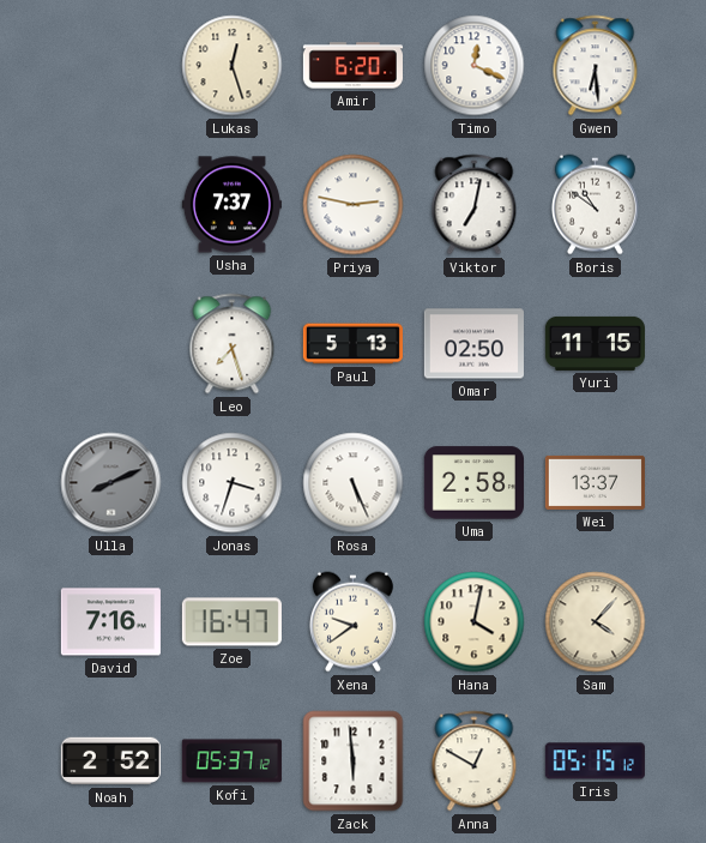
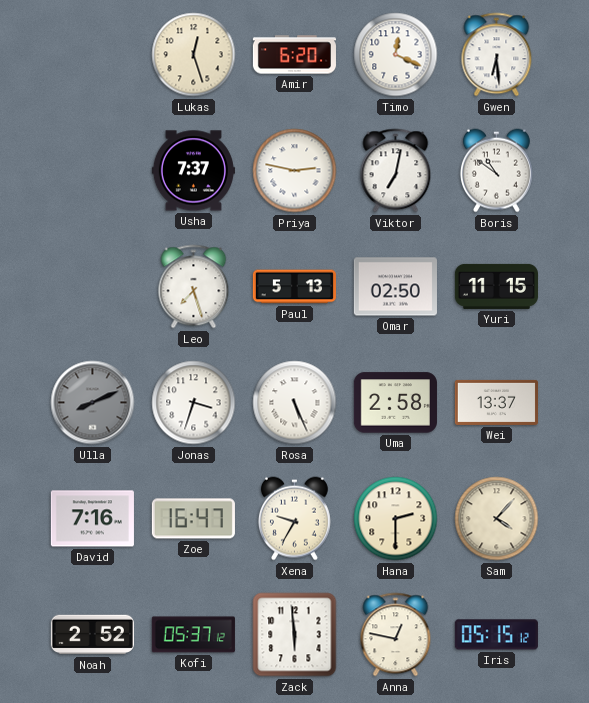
Xena: 9:39 -> 9:35 (294, 519)
Hana: 4:02 -> 2:30 (396, 519)
Anna: 12:50 -> 12:47 (396, 635)
